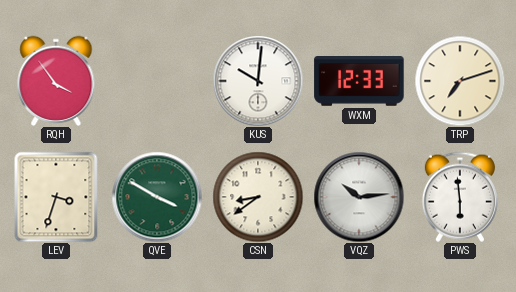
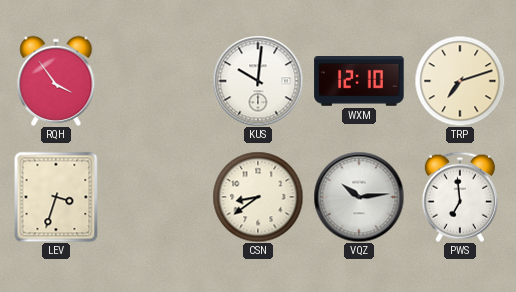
WXM: 12:33 -> 12:10 (359, 82)
QVE: 3:50 -> none (157, 197)
PWS: 5:59 -> 6:59 (460, 197)
